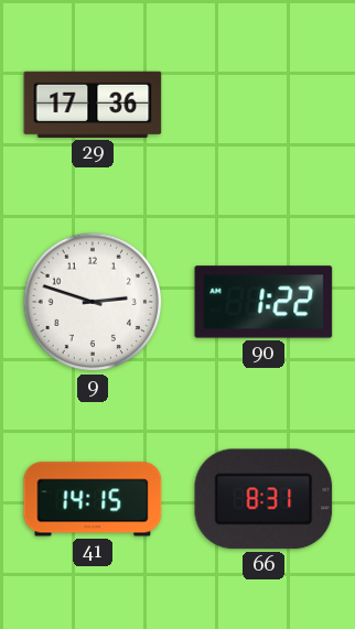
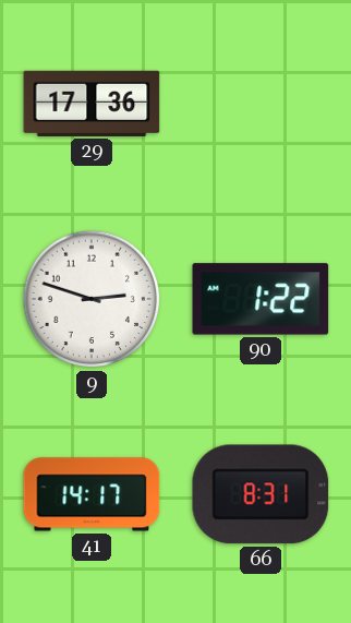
41: 14:15 -> 14:17 (92, 494)
